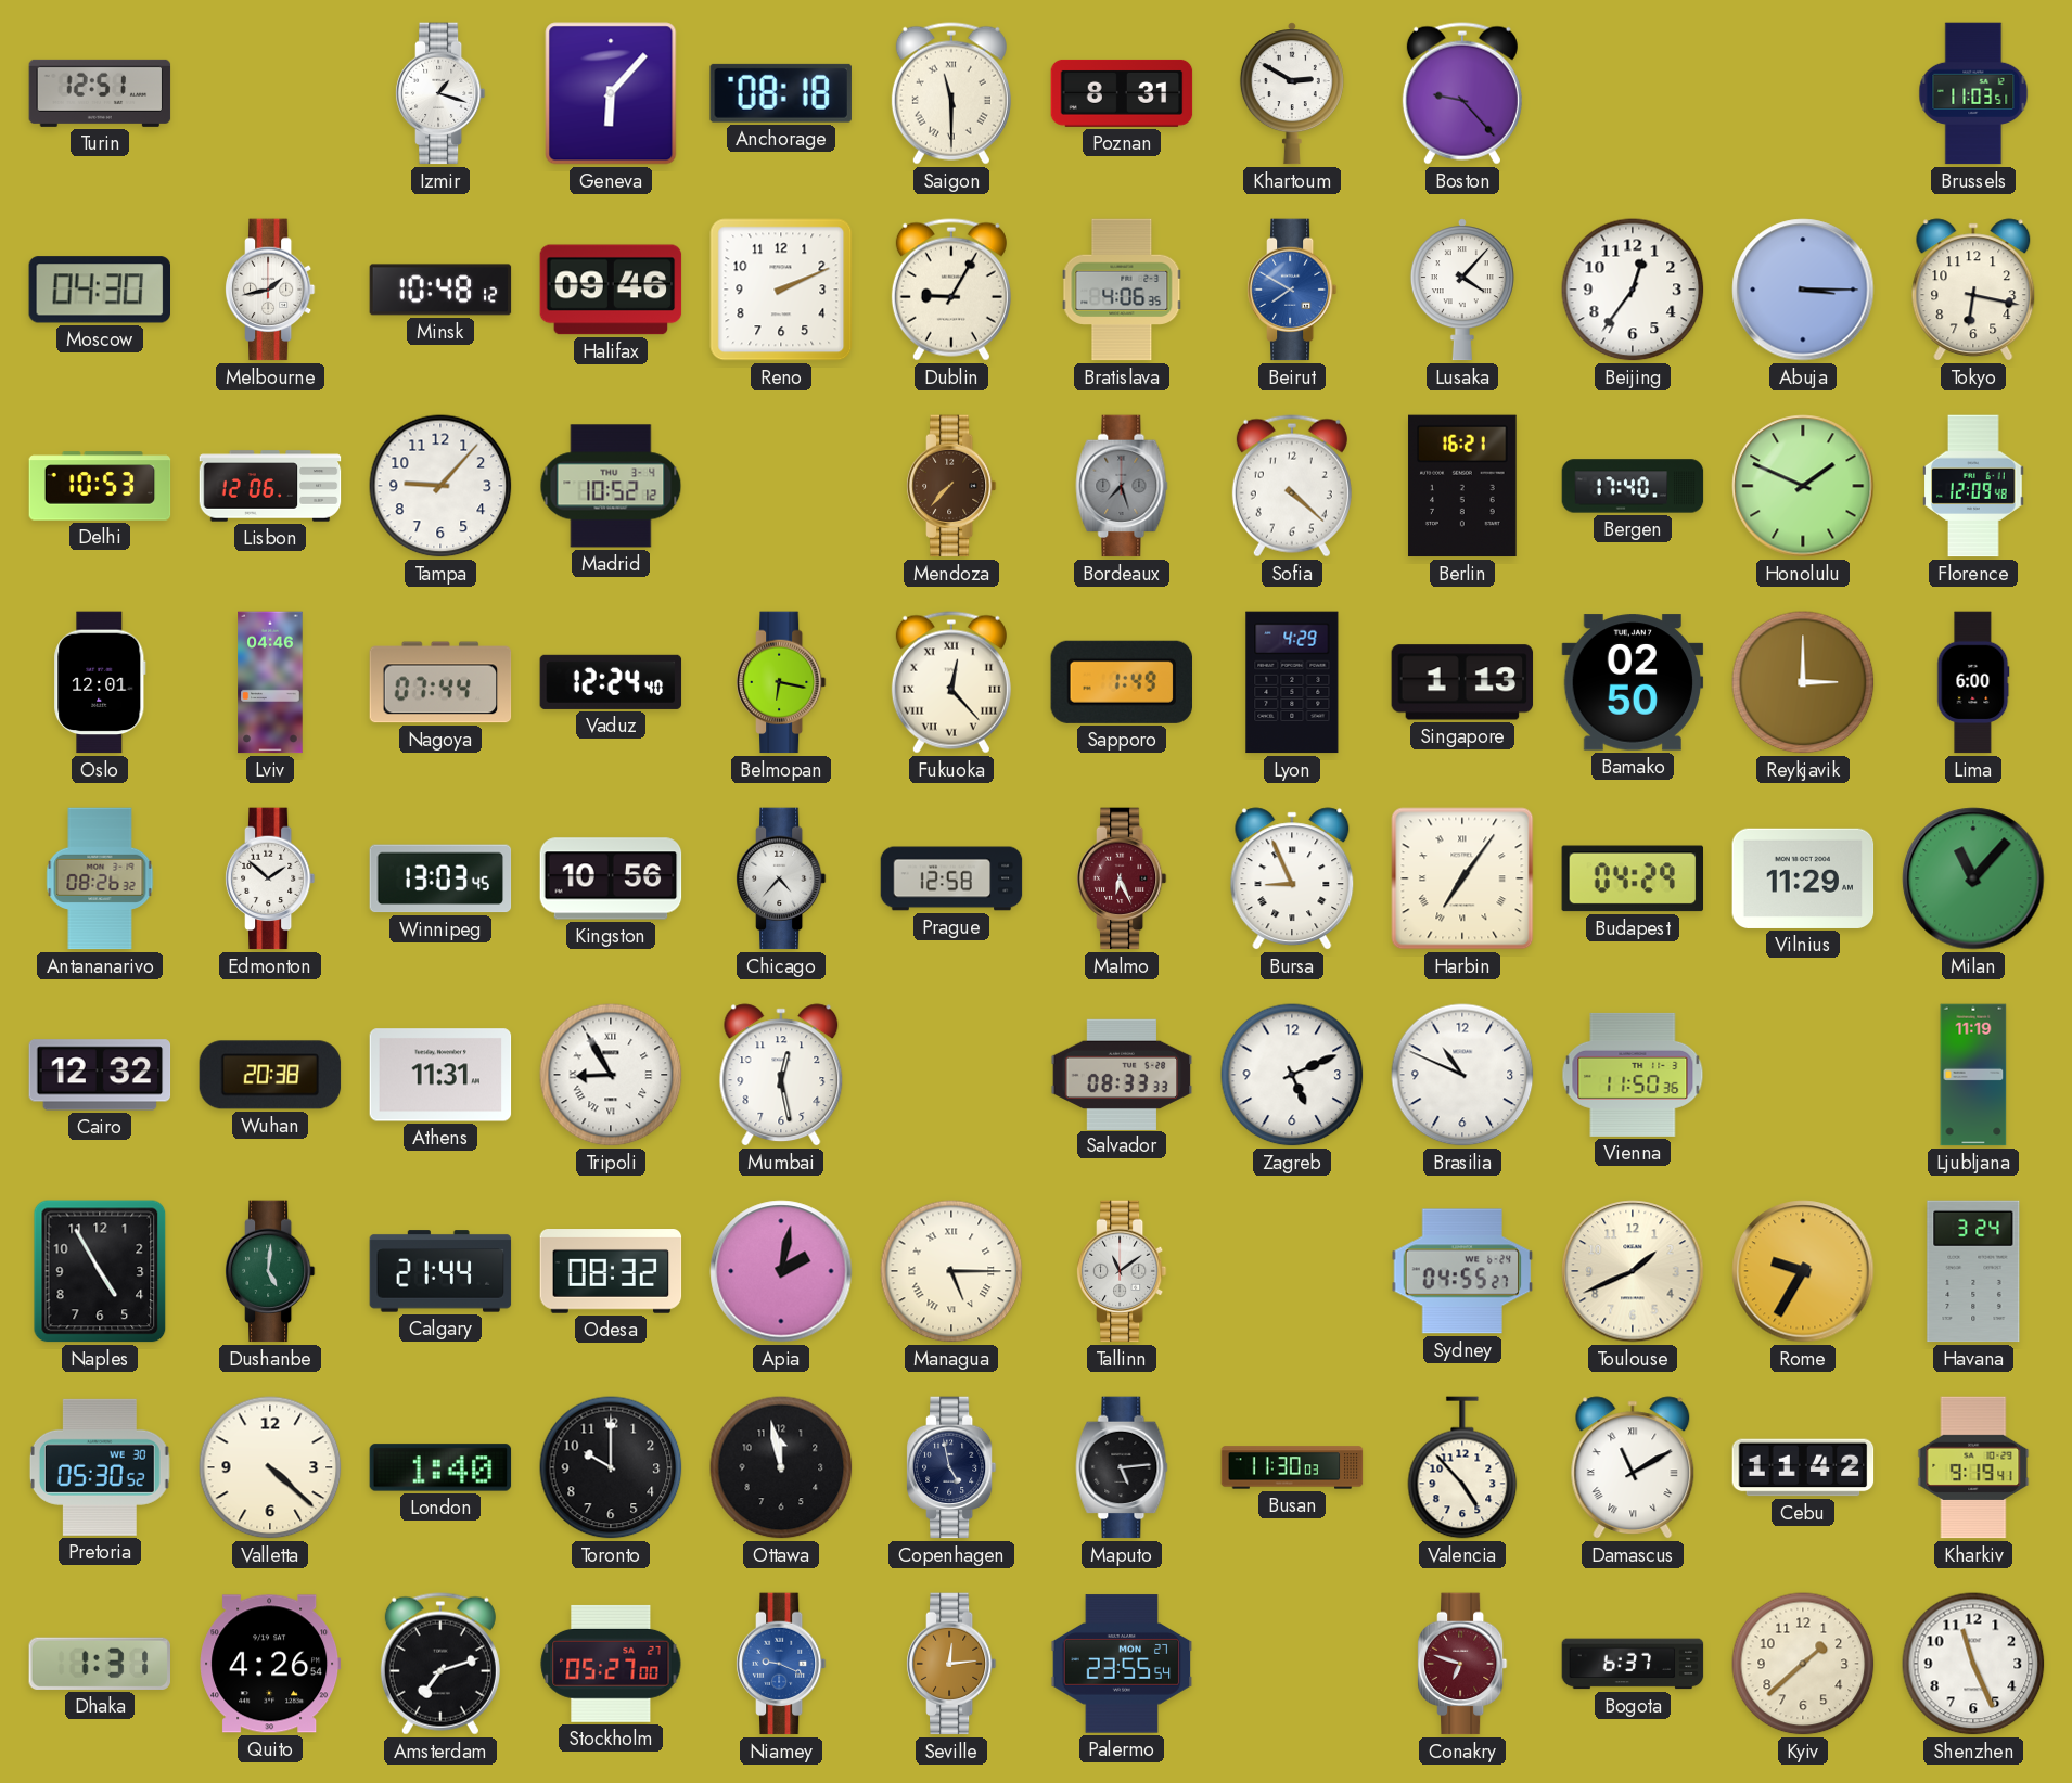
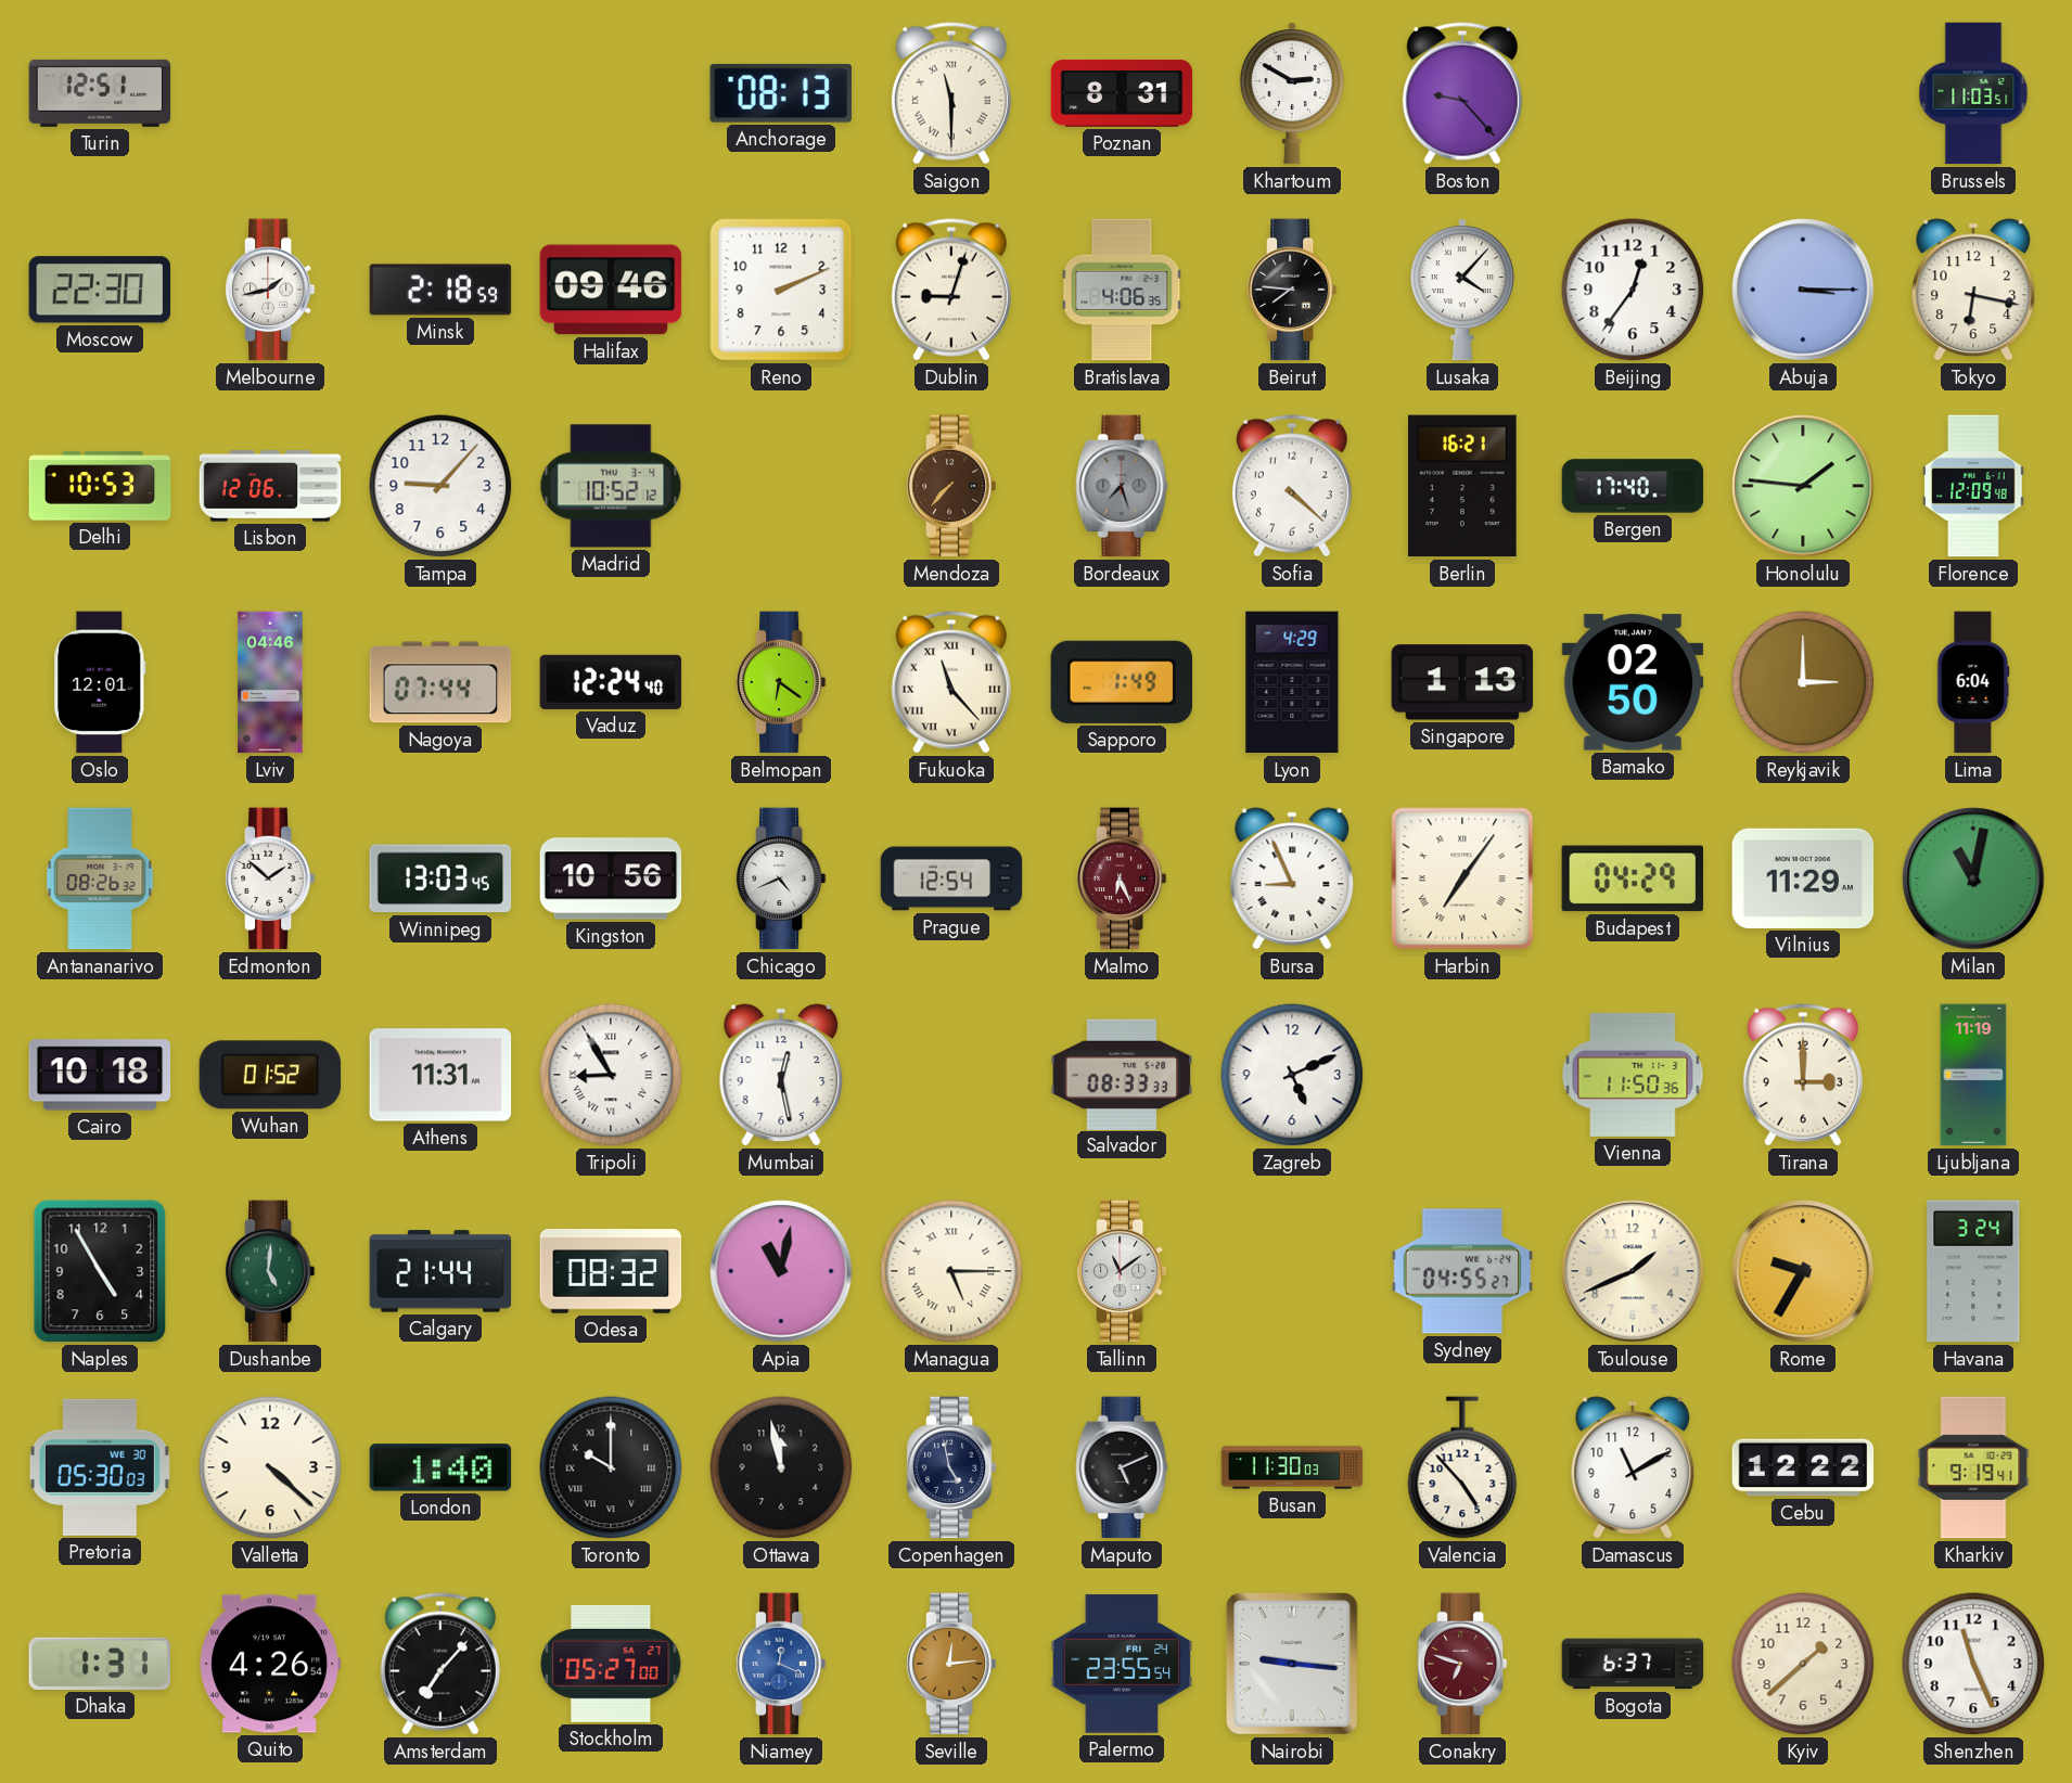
Izmir: 1:18 -> none (440, 93)
Geneva: 6:07 -> none (611, 93)
Anchorage: 08:18 -> 08:13 (781, 93)
Moscow: 04:30 -> 22:30 (99, 290)
Minsk: 10:48 -> 2:18 (440, 290)
Dublin: 9:05 -> 9:03 (951, 290)
Beirut: 7:50 -> 7:46 (1292, 290)
Beirut dial: blue -> black (1292, 290)
Honolulu: 1:49 -> 1:46 (1803, 486)
Belmopan: 6:17 -> 6:21 (781, 682)
Fukuoka: 12:23 -> 11:23 (951, 682)
Lima: 6:00 -> 6:04 (1973, 682)
Chicago: 4:37 -> 4:41 (781, 878)
Prague: 12:58 -> 12:54 (951, 878)
Milan: 11:07 -> 11:02 (1973, 878)
Cairo: 12:32 -> 10:18 (100, 1075)
Wuhan: 20:38 -> 01:52 (270, 1075)
Brasilia: 10:49 -> none (1462, 1075)
Tirana: none -> 3:00 (1803, 1075)
Apia: 2:02 -> 11:02 (781, 1271)
Pretoria: 05:30:52 -> 05:30:03 (100, 1467)
Toronto numerals: Arabic -> Roman (611, 1467)
Maputo: 5:14 -> 5:11 (1122, 1467)
Damascus numerals: Roman -> Arabic (1633, 1467)
Cebu: 11:42 -> 12:22 (1803, 1467)
Amsterdam: 7:12 -> 7:07 (440, 1664)
Niamey: 9:19 -> 12:19 (781, 1664)
Palermo date: MON 27 -> FRI 24 (1122, 1664)
Nairobi: none -> 9:16 (1292, 1664)
